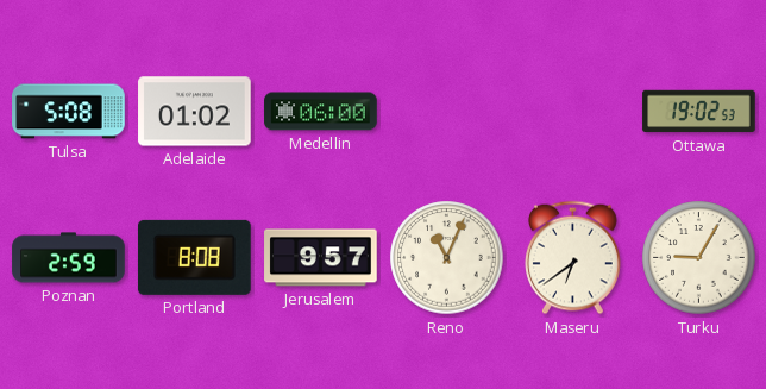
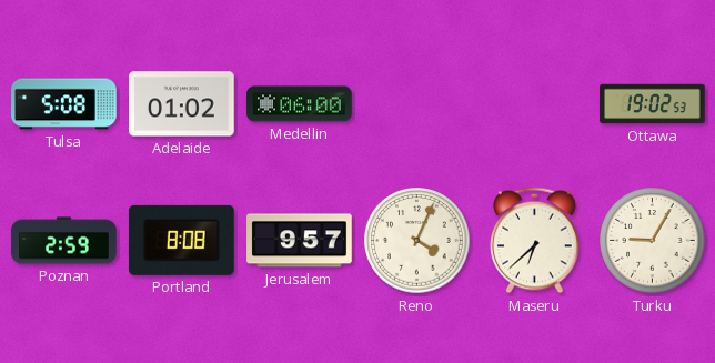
Reno: 11:04 -> 4:04 (417, 241)
Maseru: 6:39 -> 6:38 (535, 241)
